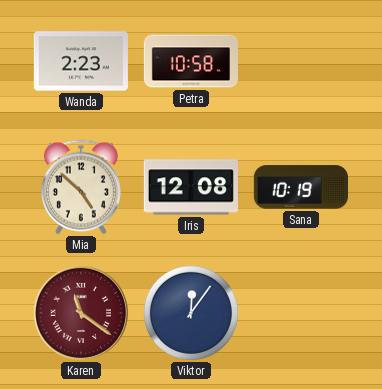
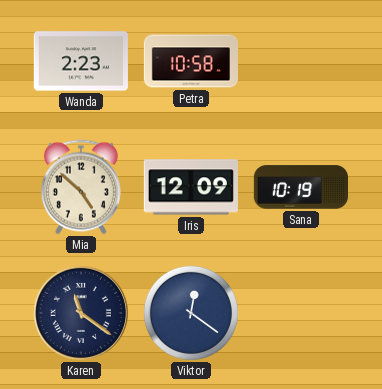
Iris: 12:08 -> 12:09 (191, 187)
Karen dial: burgundy -> navy (81, 313)
Viktor: 12:06 -> 12:21 (191, 313)
